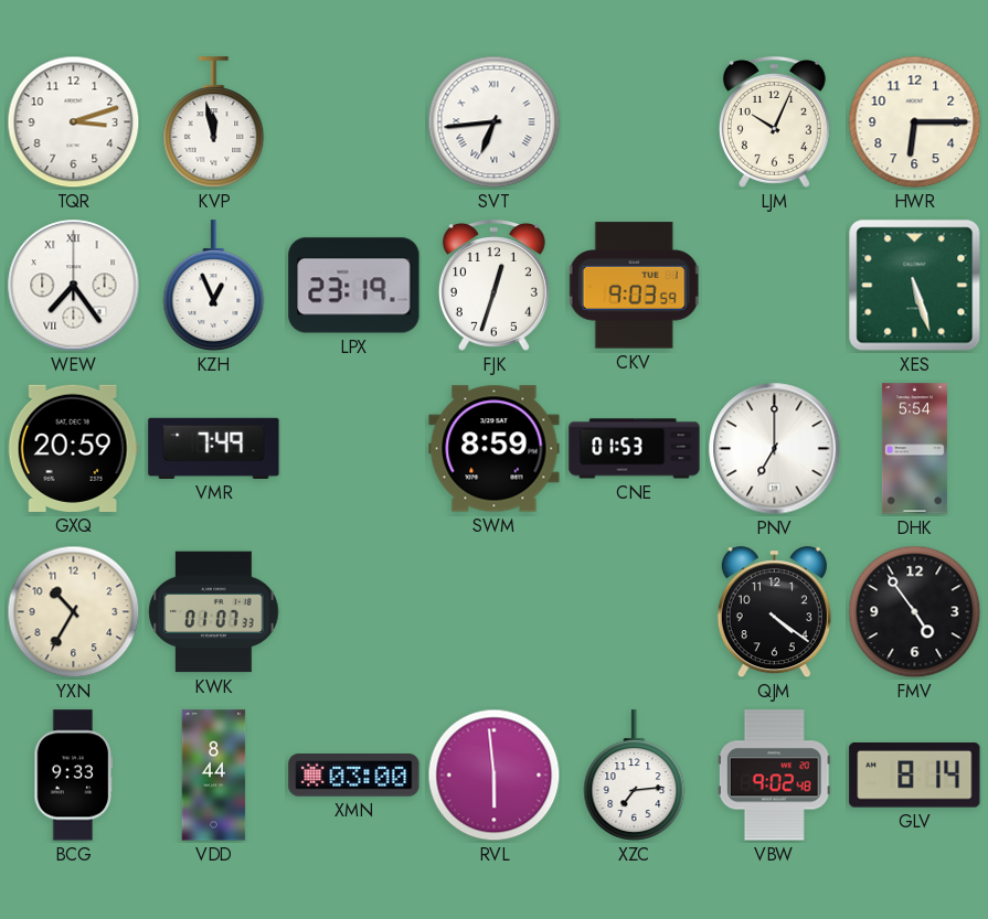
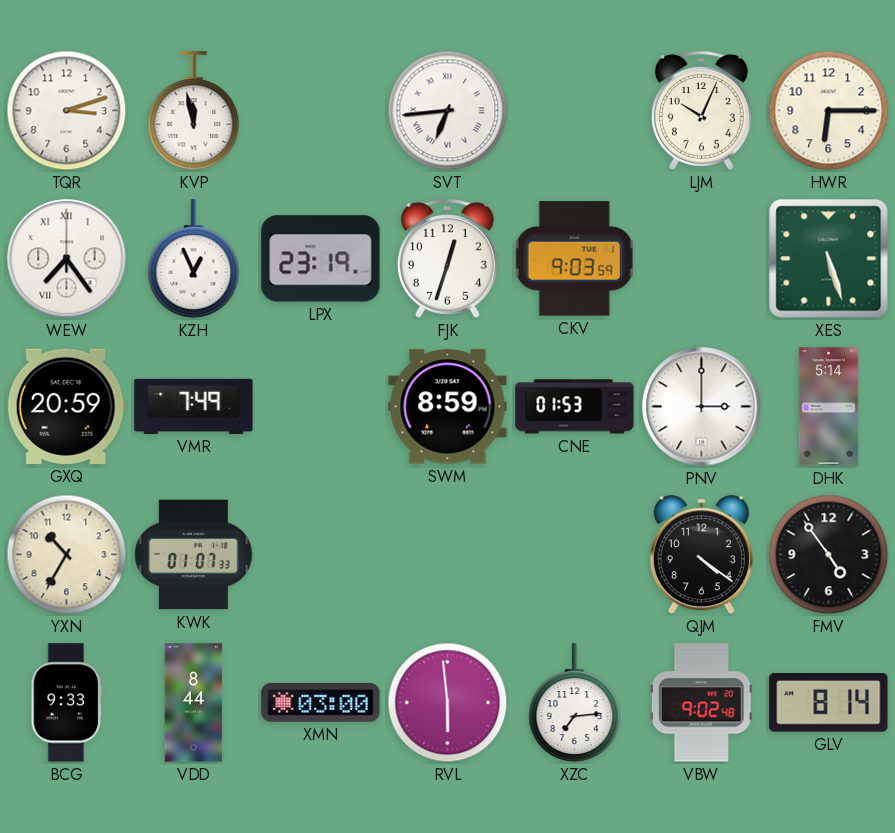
PNV: 7:00 -> 3:00 (702, 407)
DHK: 5:54 -> 5:14 (828, 407)
